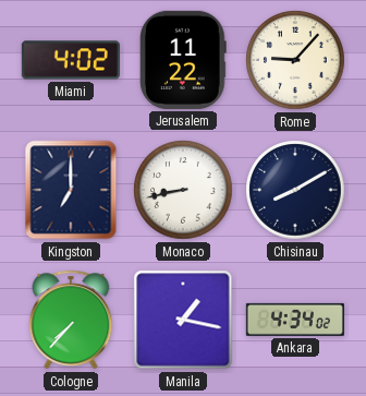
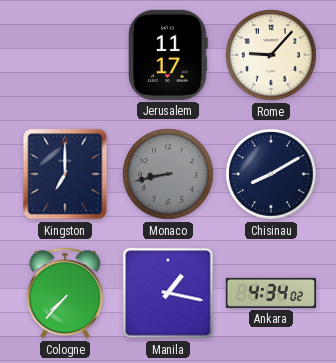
Miami: 4:02 -> none (71, 60)
Jerusalem: 11:22 -> 11:17 (168, 55)
Monaco dial: white -> grey (168, 174)
